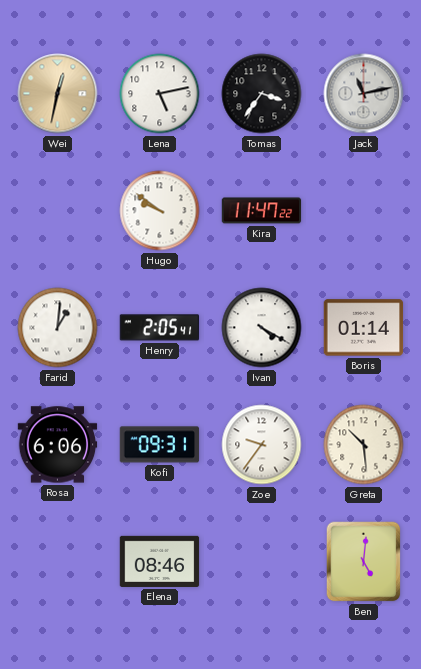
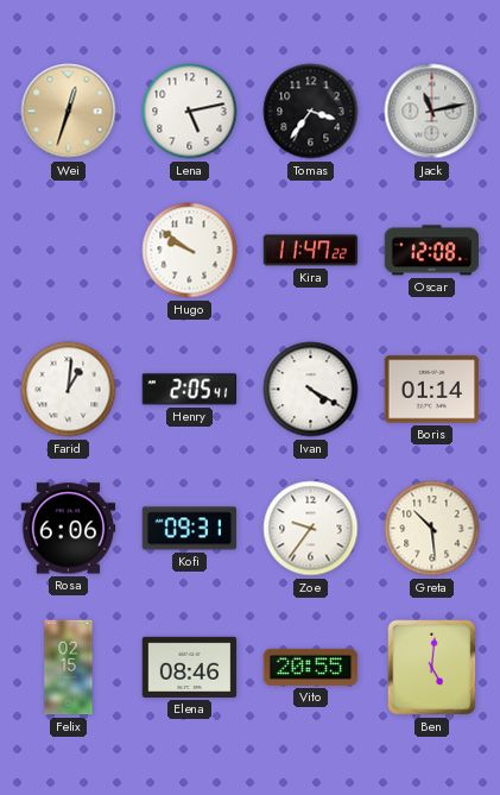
Wei: 12:32 -> 12:33 (69, 112)
Oscar: none -> 12:08 (432, 251)
Felix: none -> 02:15 (69, 668)
Vito: none -> 20:55 (311, 667)
